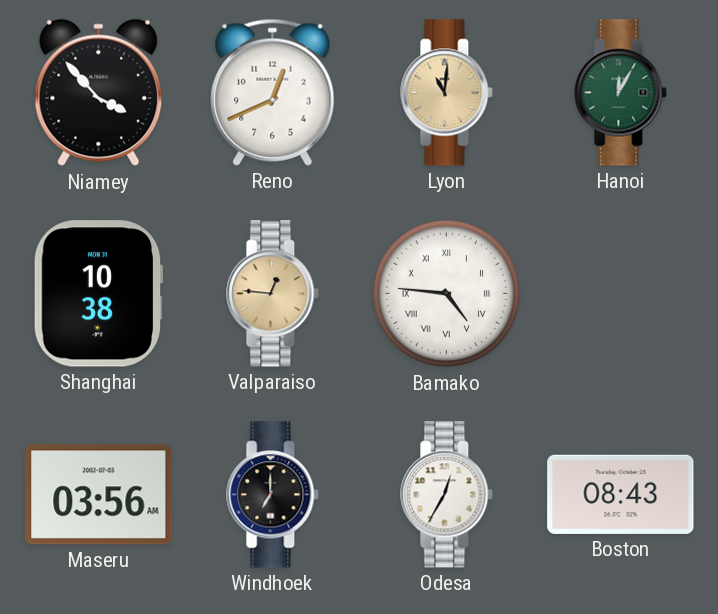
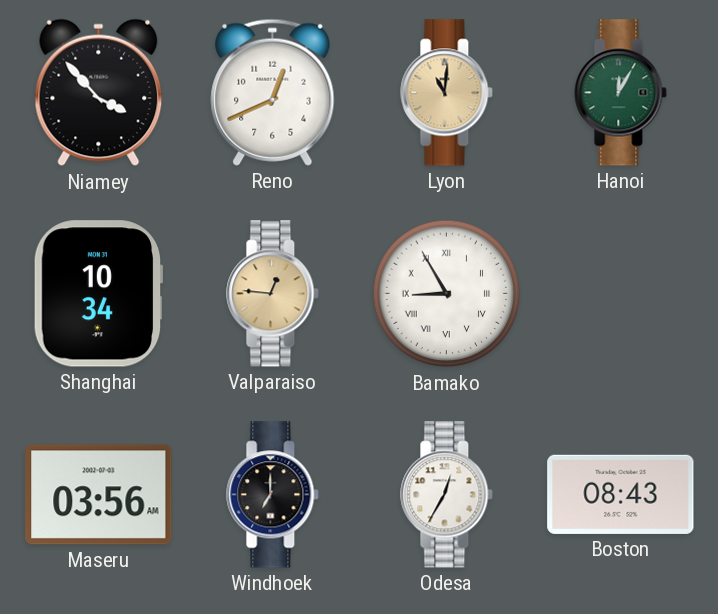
Shanghai: 10:38 -> 10:34 (98, 294)
Bamako: 4:46 -> 8:55 (447, 294)
